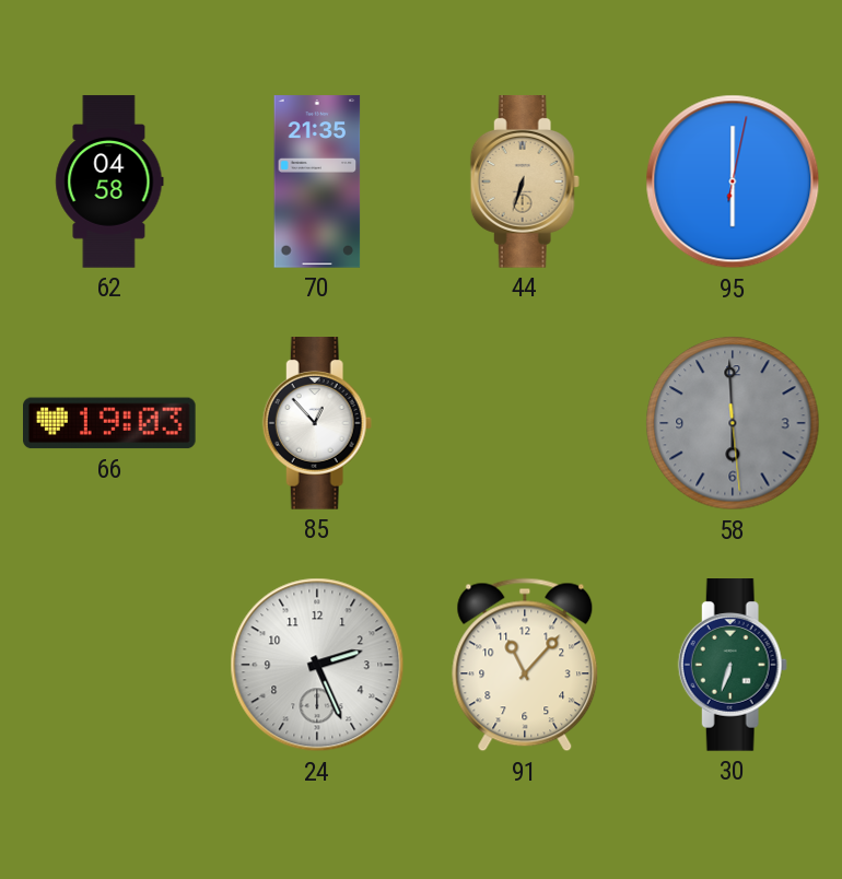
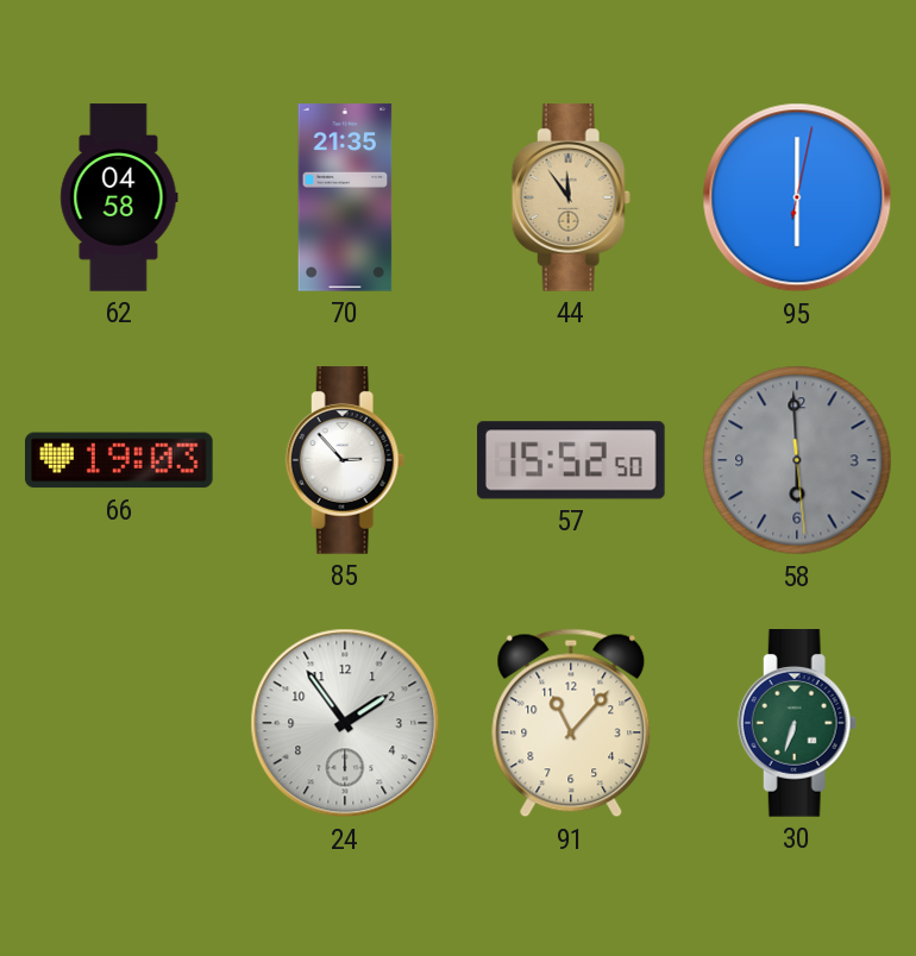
44: 6:33 -> 11:54 (571, 197)
85: 12:53 -> 2:53 (345, 460)
57: none -> 15:52 (571, 460)
24: 2:26 -> 1:54 (345, 723)
